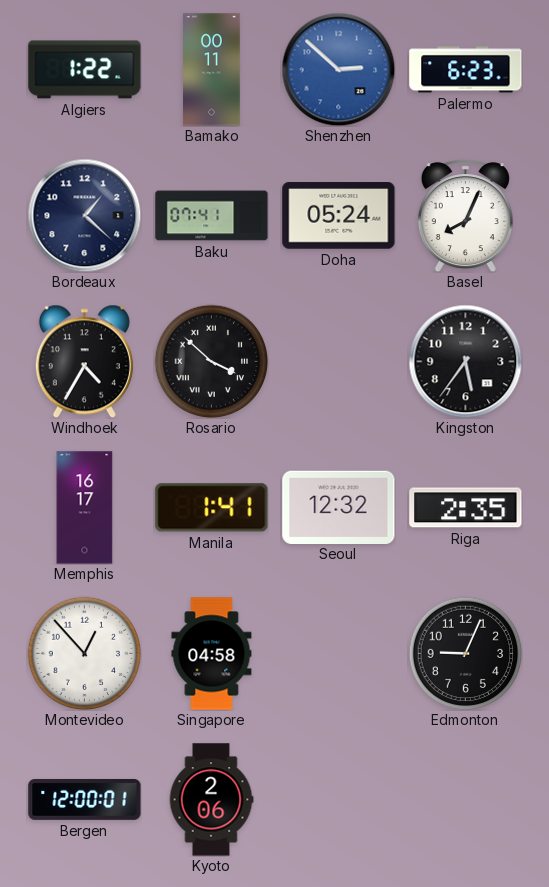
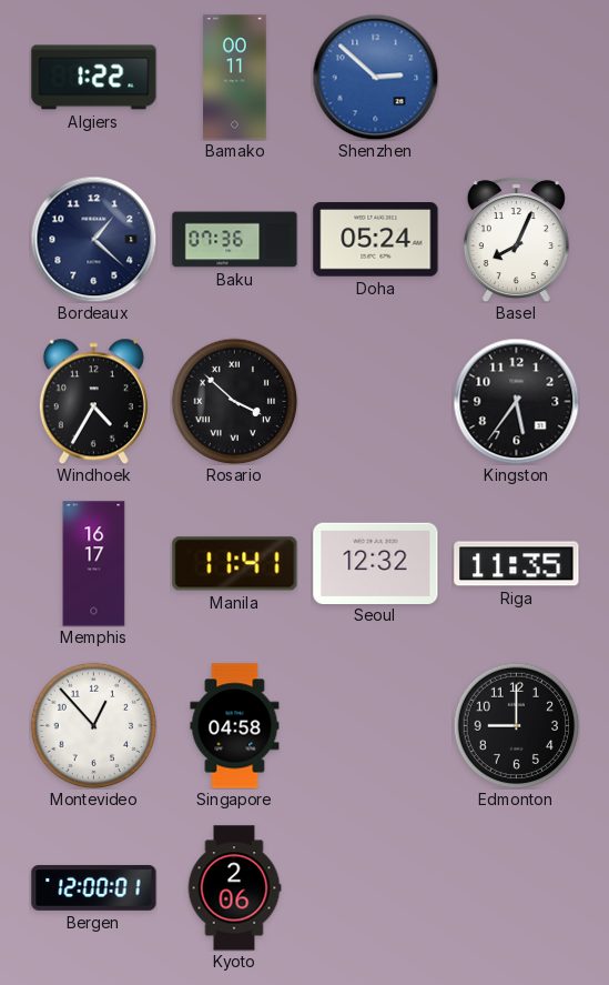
Palermo: 6:23 -> none (466, 70)
Baku: 07:41 -> 07:36 (235, 240)
Manila: 1:41 -> 11:41 (235, 564)
Riga: 2:35 -> 11:35 (517, 564)
Edmonton: 9:04 -> 9:00 (516, 725)
